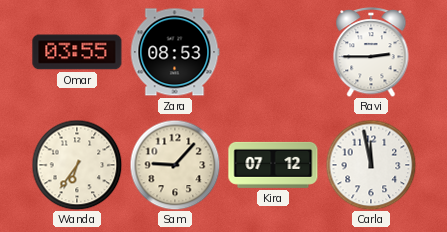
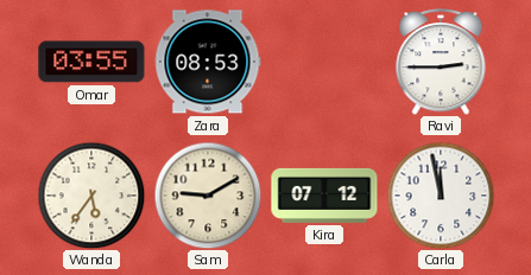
Wanda: 6:36 -> 5:36 (91, 196)
Sam: 9:07 -> 9:10 (208, 196)
